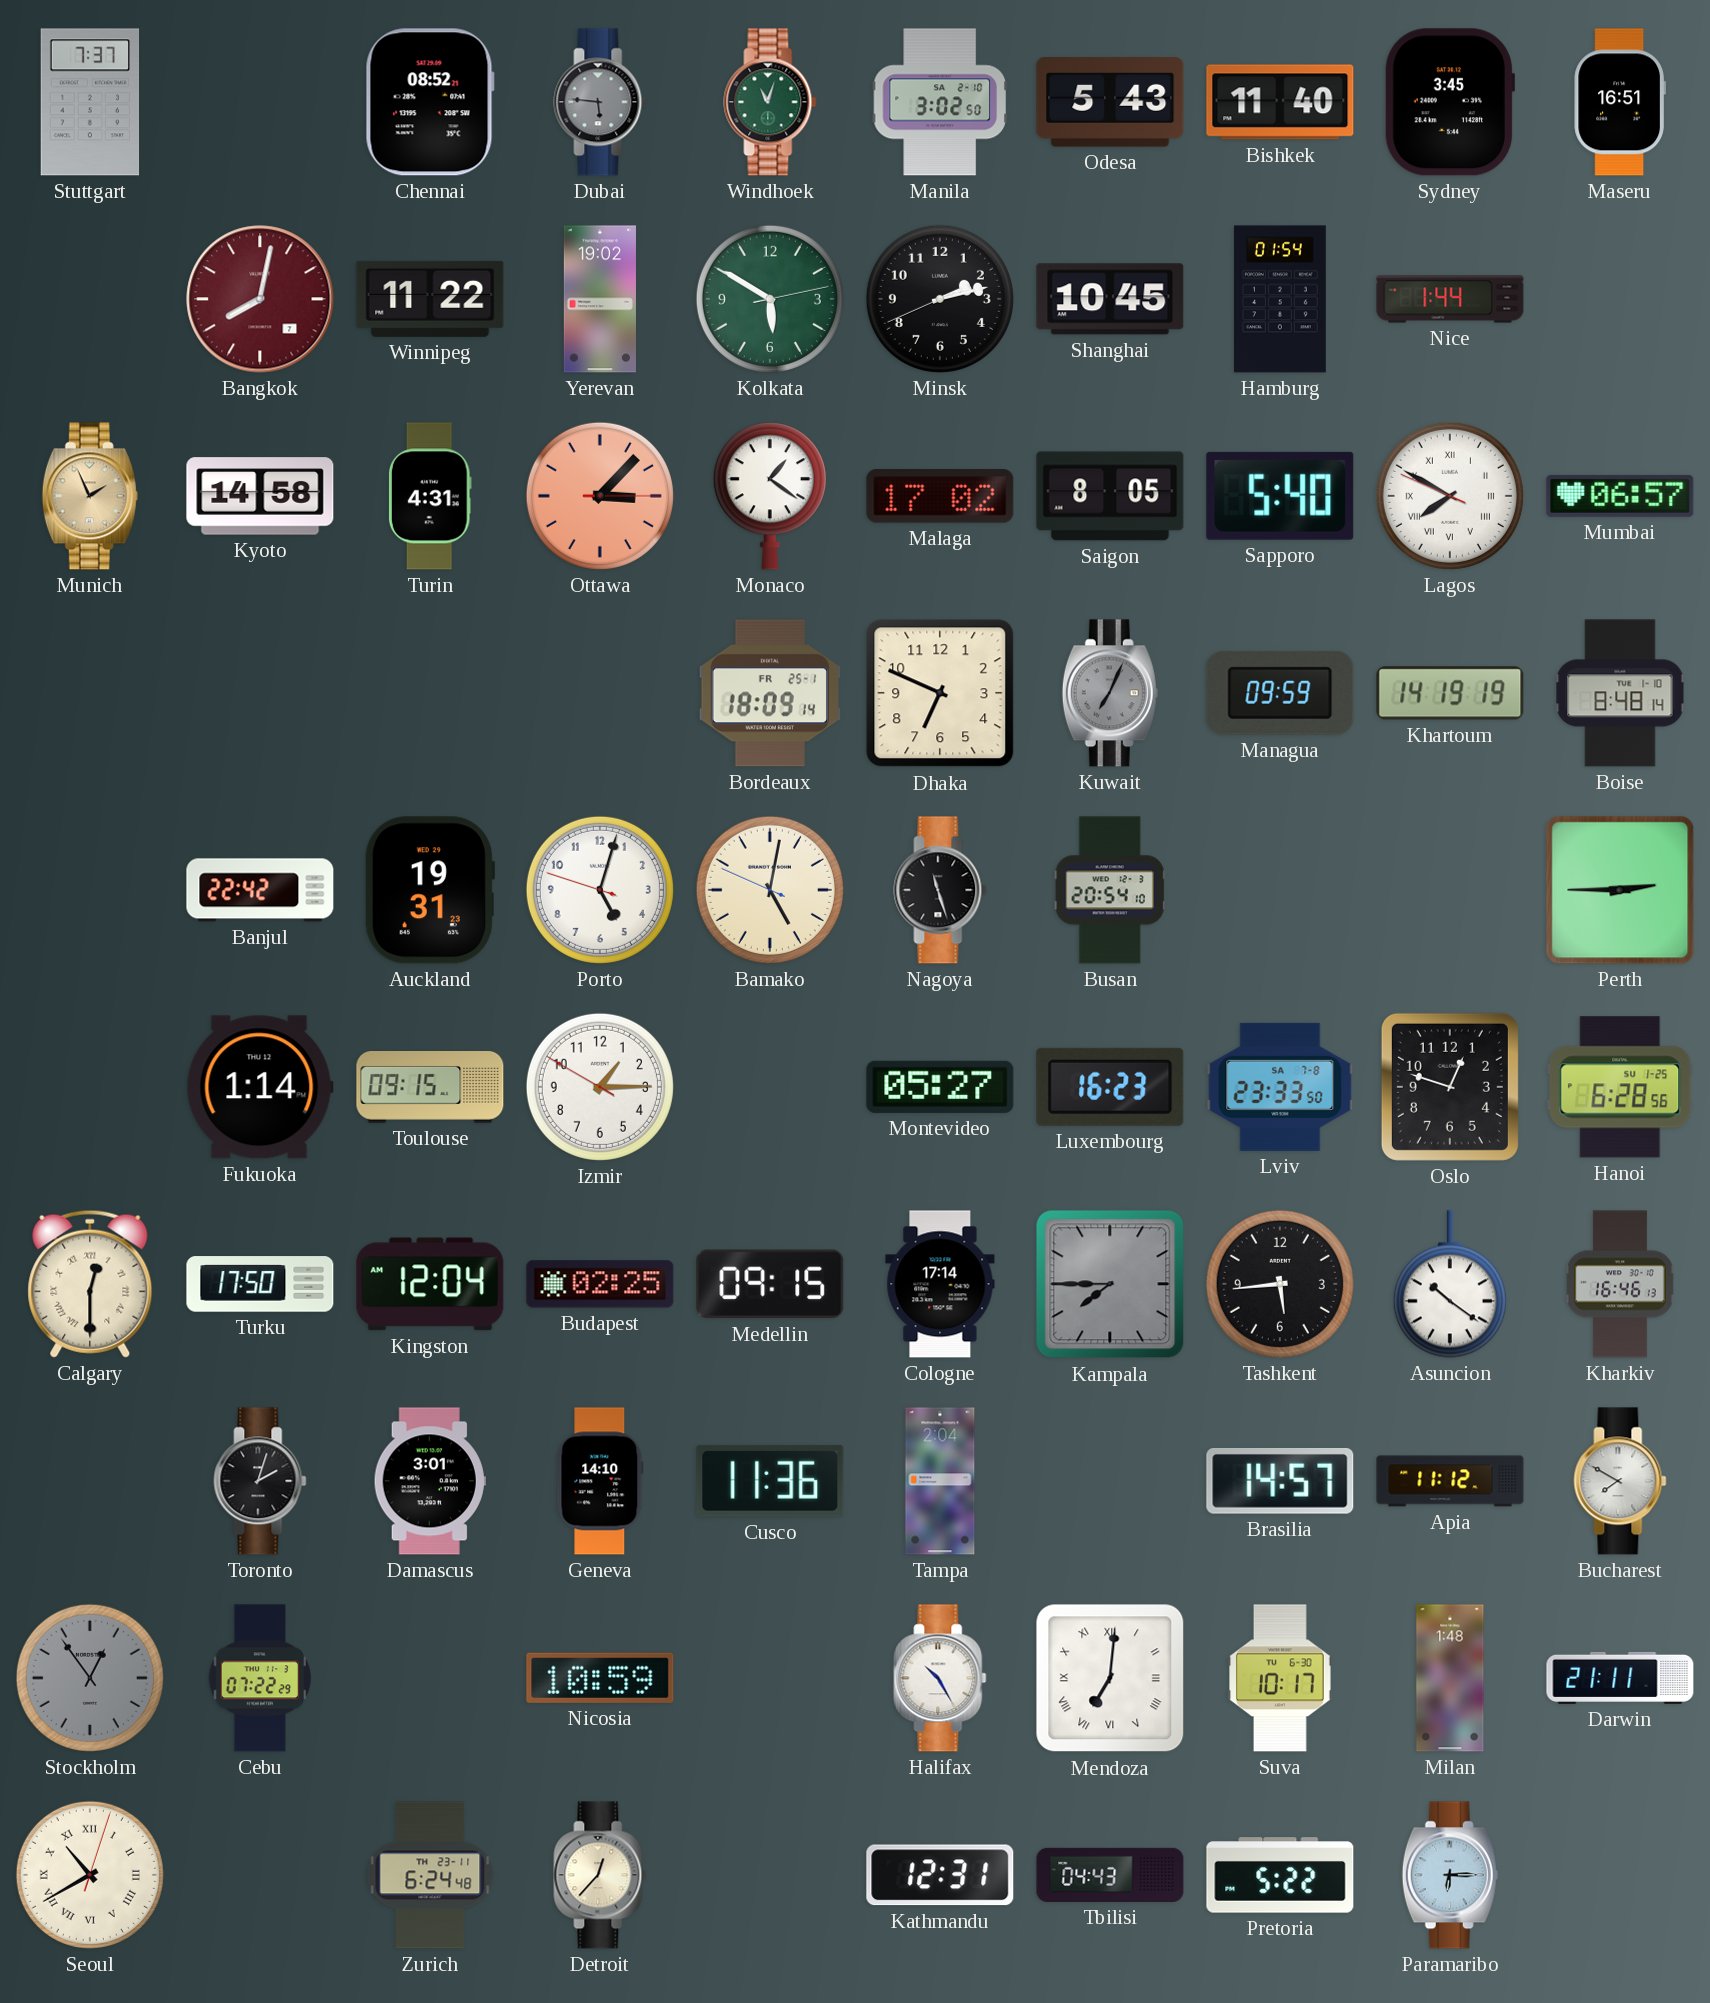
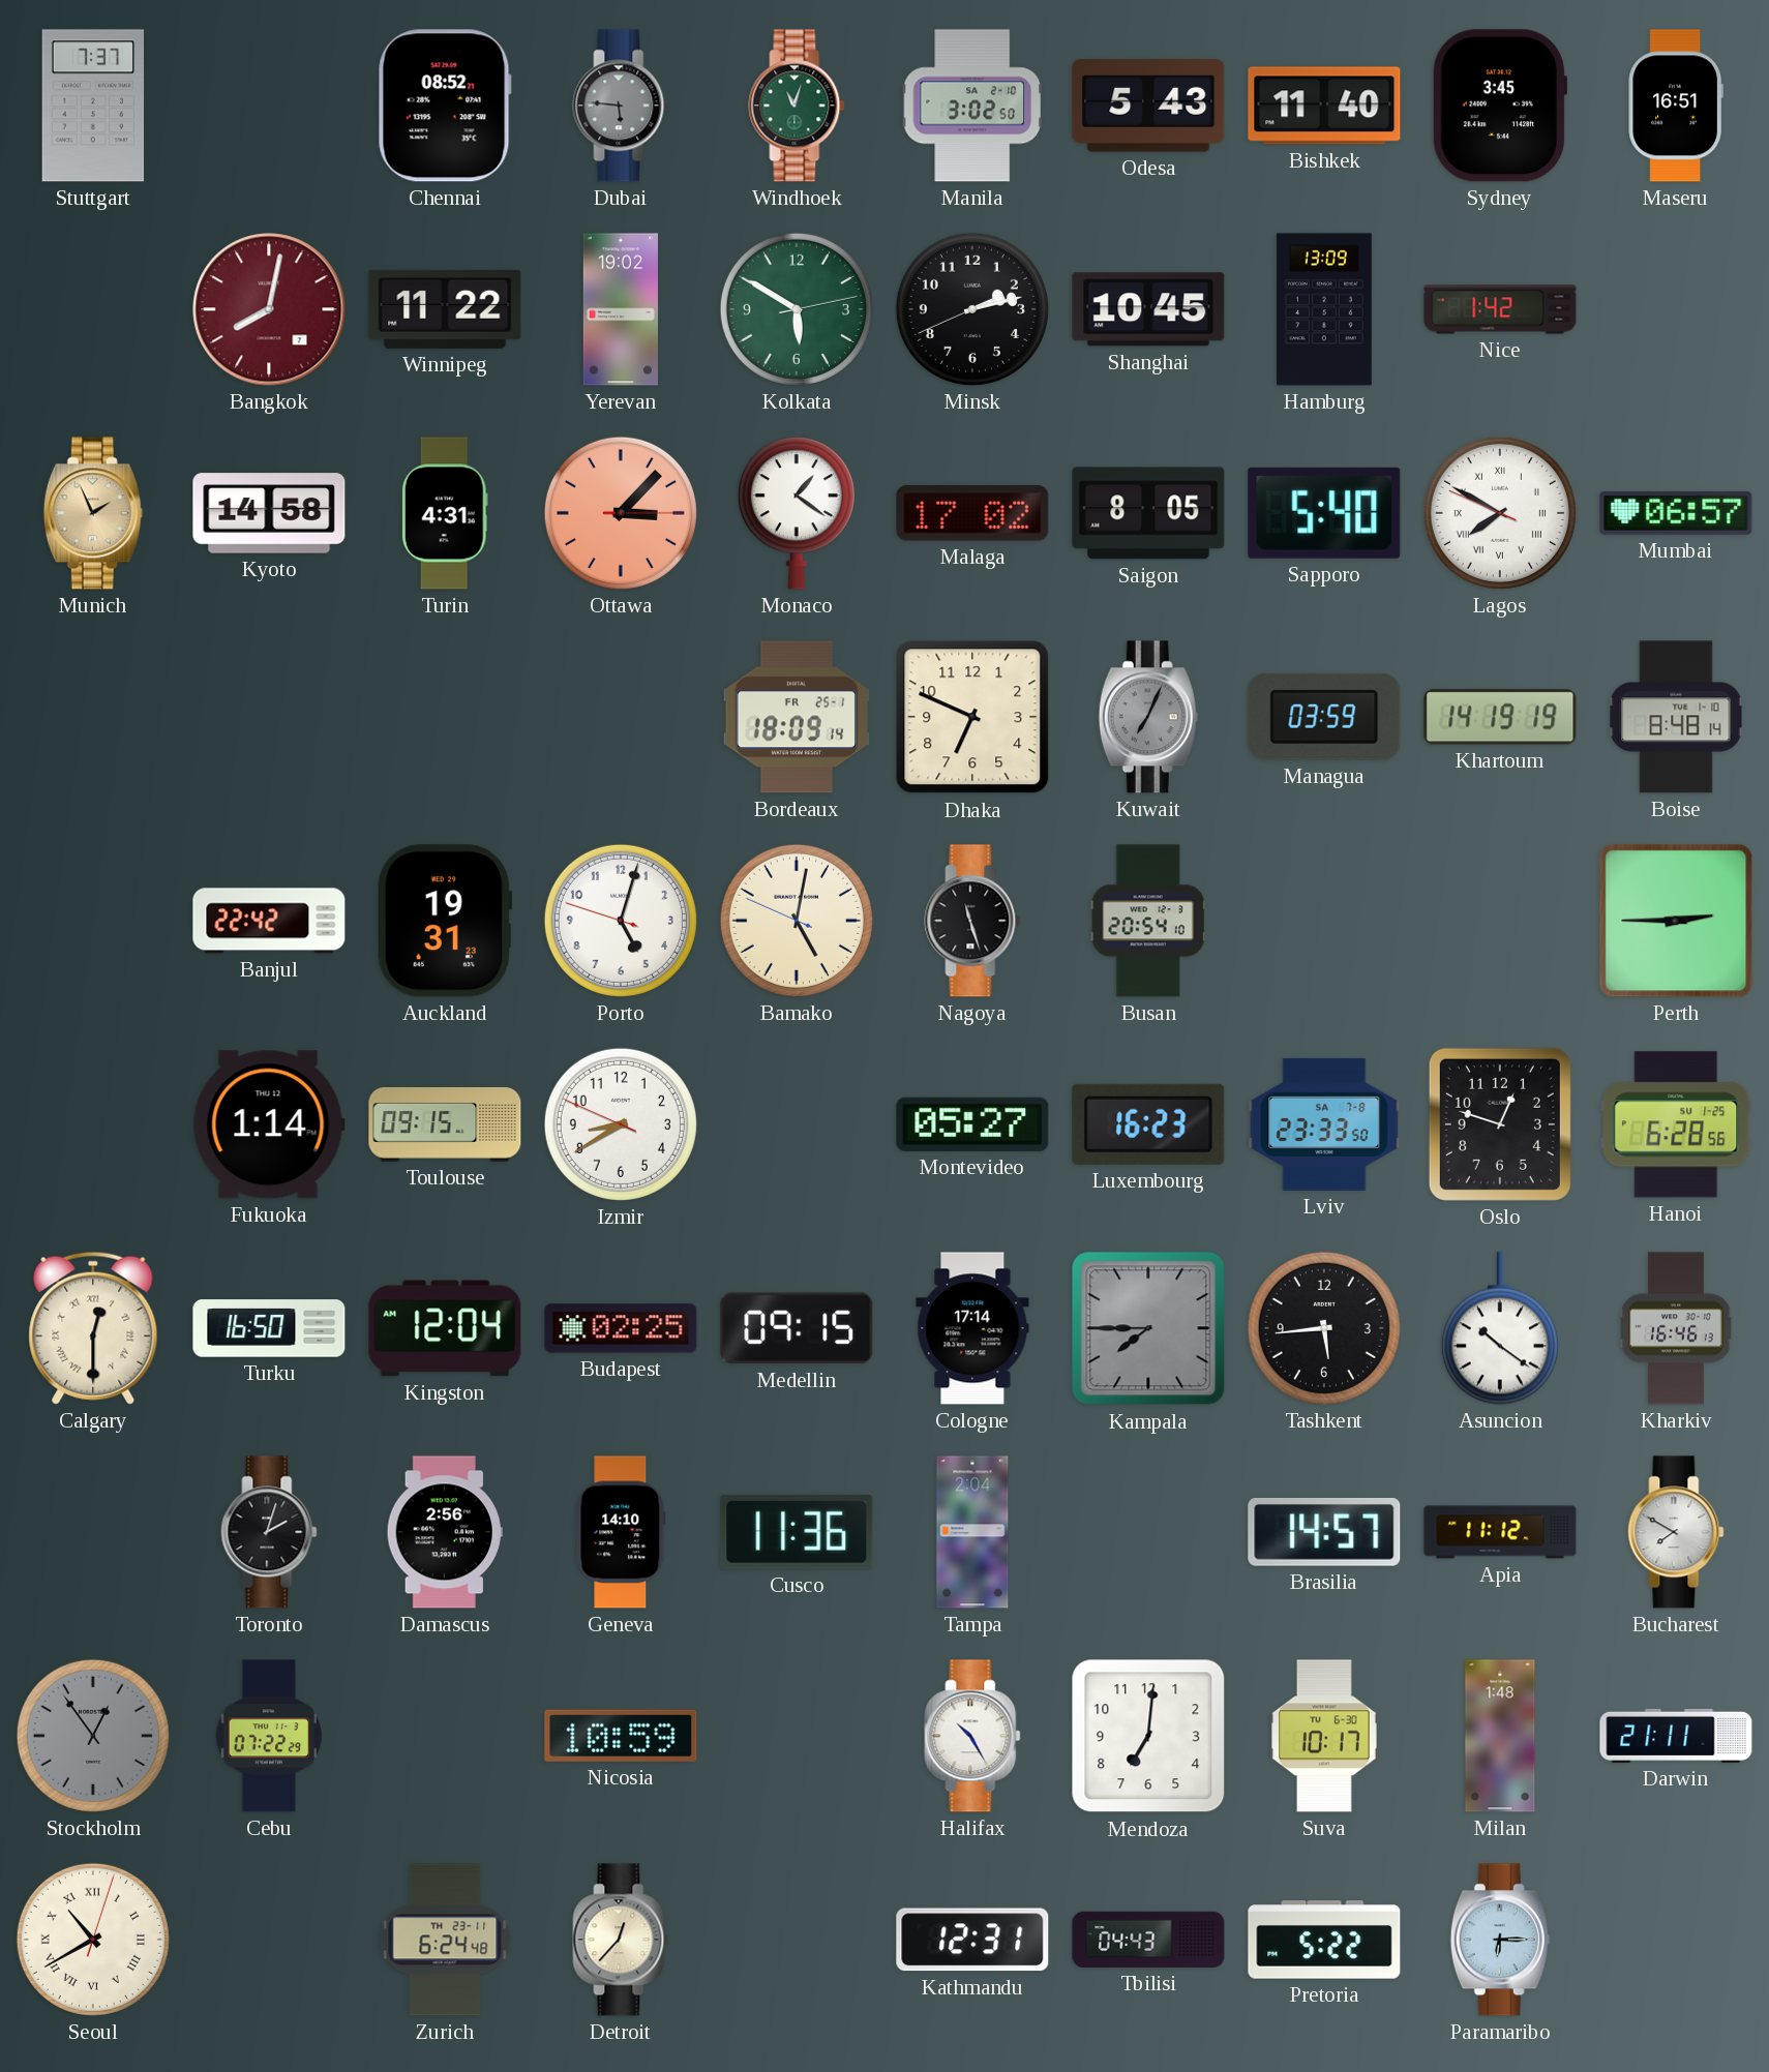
Hamburg: 01:54 -> 13:09 (1324, 309)
Nice: 1:44 -> 1:42 (1500, 309)
Managua: 09:59 -> 03:59 (1324, 717)
Izmir: 1:14 -> 8:39 (621, 1124)
Turku: 17:50 -> 16:50 (269, 1328)
Damascus: 3:01 -> 2:56 (445, 1532)
Mendoza numerals: Roman -> Arabic (1148, 1736)
